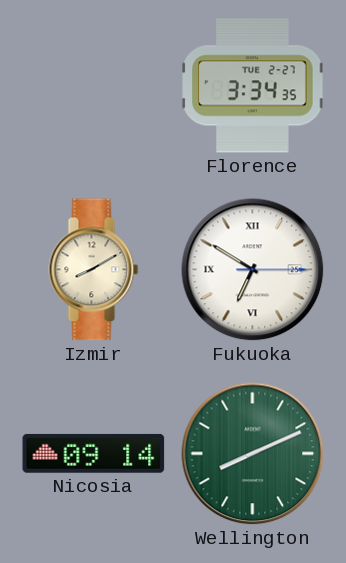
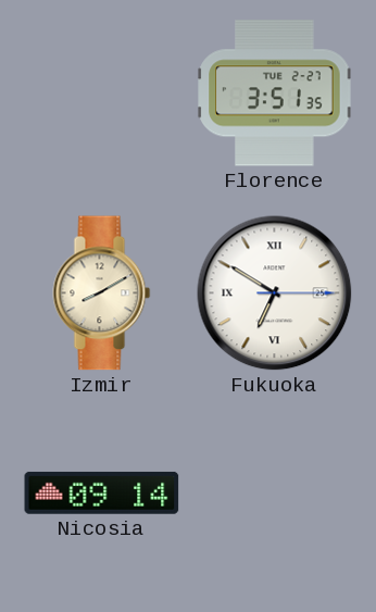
Florence: 3:34 -> 3:51 (275, 93)
Wellington: 8:11 -> none (253, 454)
